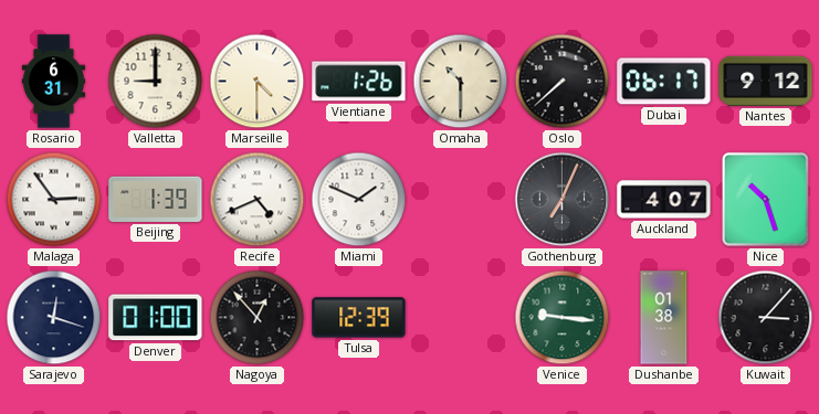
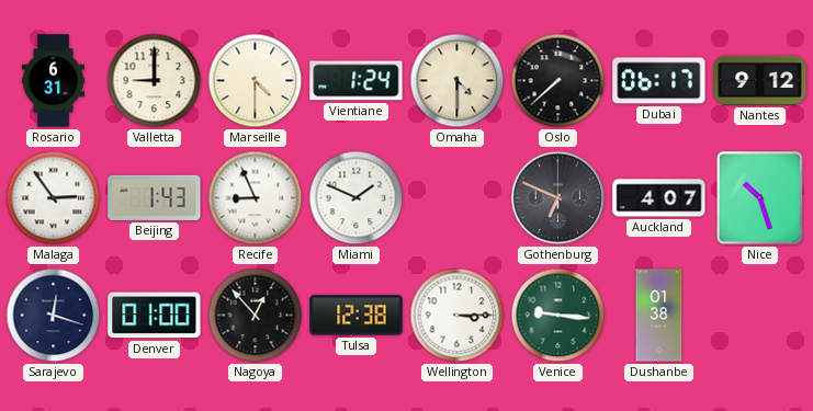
Vientiane: 1:26 -> 1:24 (357, 81)
Omaha: 10:30 -> 4:30 (458, 81)
Beijing: 1:39 -> 1:43 (155, 197)
Recife: 4:41 -> 8:56 (256, 198)
Gothenburg: 7:04 -> 6:49 (558, 198)
Tulsa: 12:39 -> 12:38 (357, 316)
Wellington: none -> 3:15 (458, 316)
Kuwait: 3:07 -> none (766, 318)
